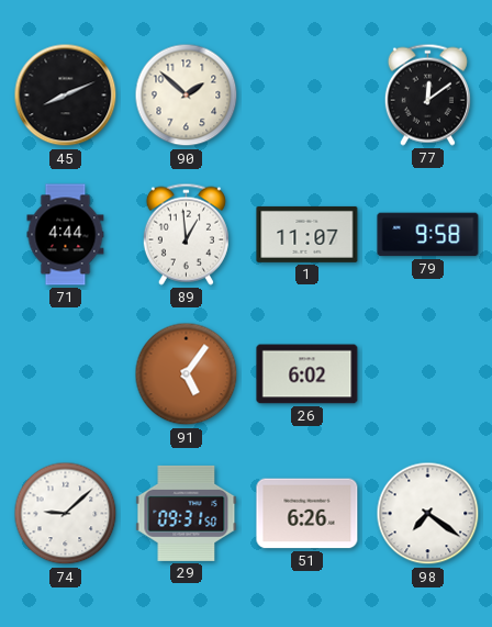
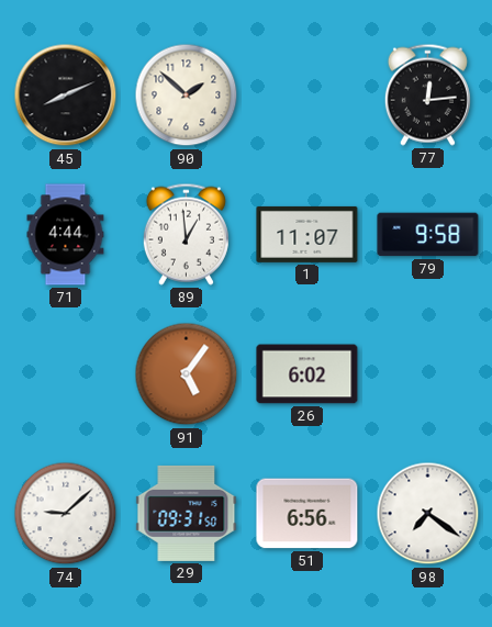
77: 12:09 -> 12:14 (427, 94)
51: 6:26 -> 6:56 (307, 514)
